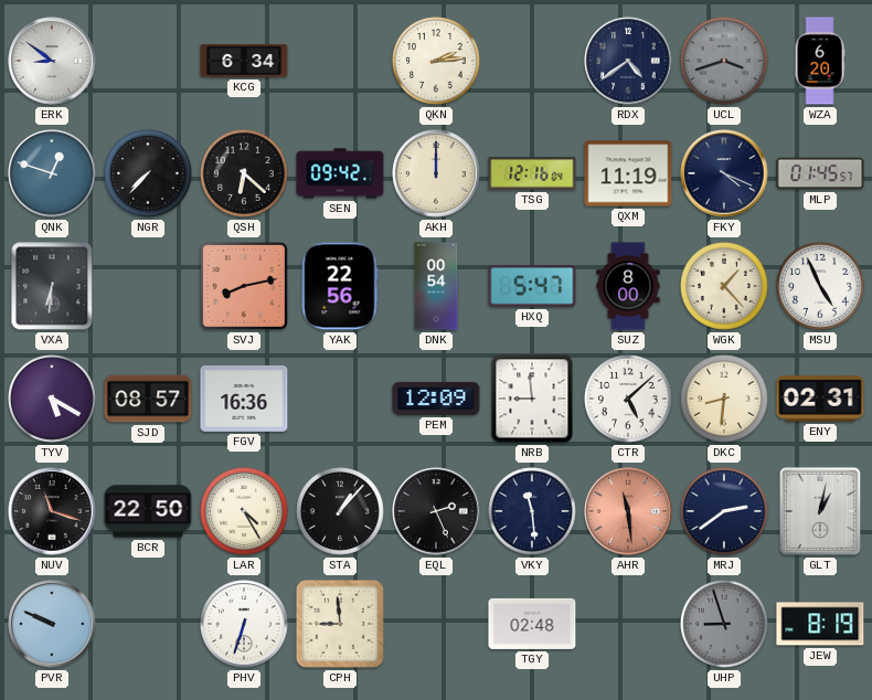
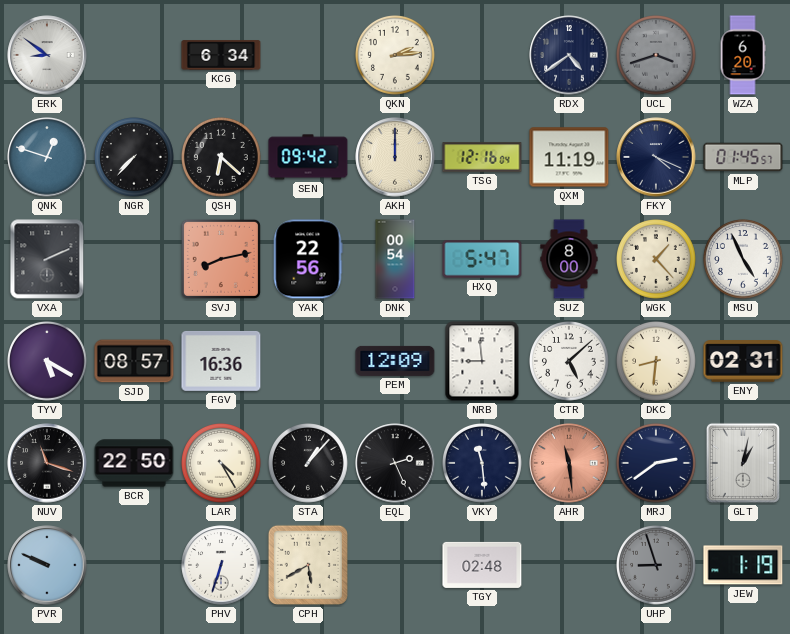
VXA: 6:31 -> 2:11 (47, 259)
CPH: 8:59 -> 5:40 (308, 565)
JEW: 8:19 -> 1:19 (743, 565)
